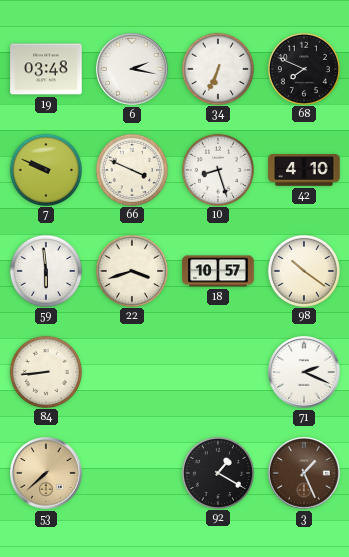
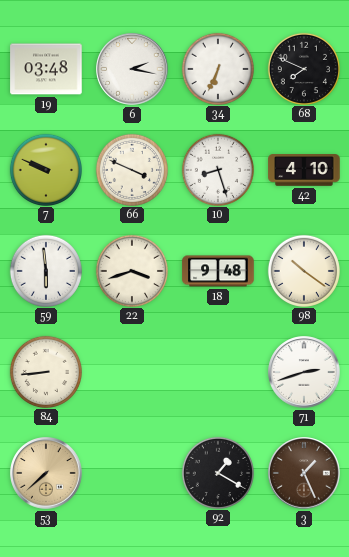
18: 10:57 -> 9:48 (218, 271)
71: 2:19 -> 2:42 (304, 372)
